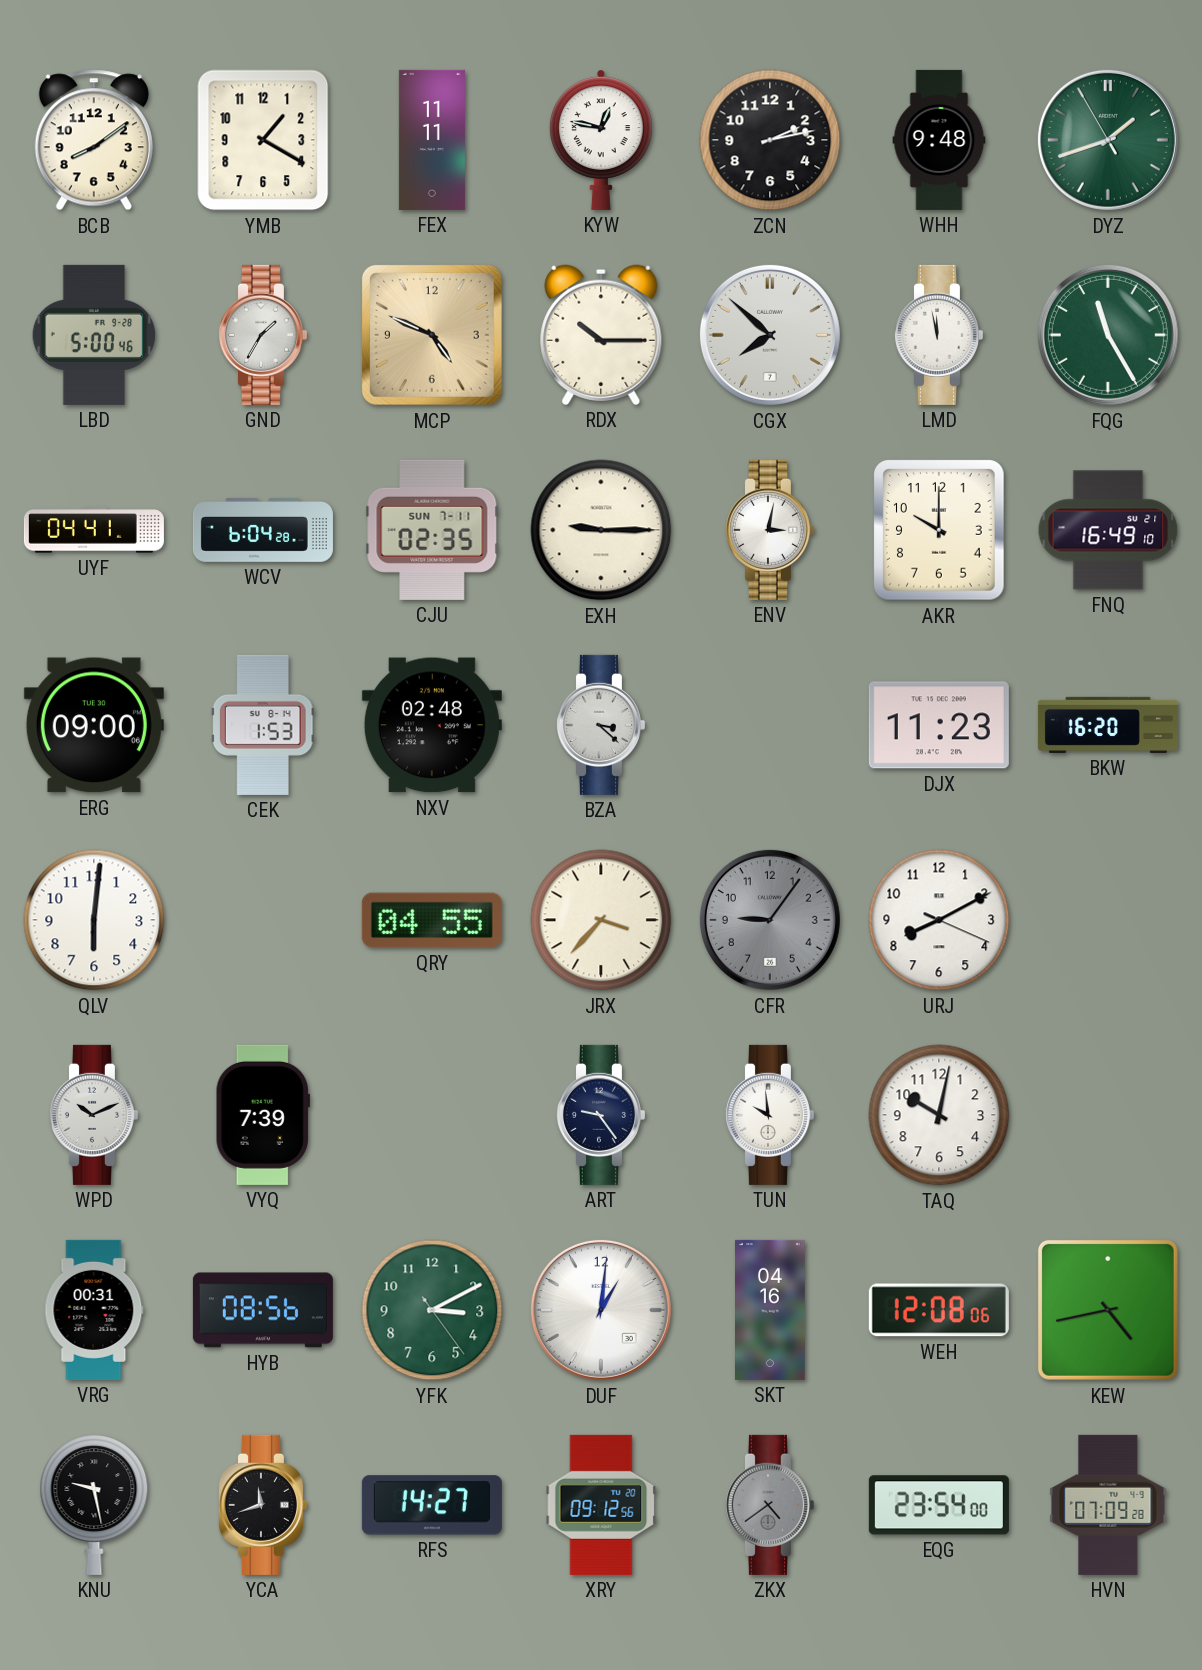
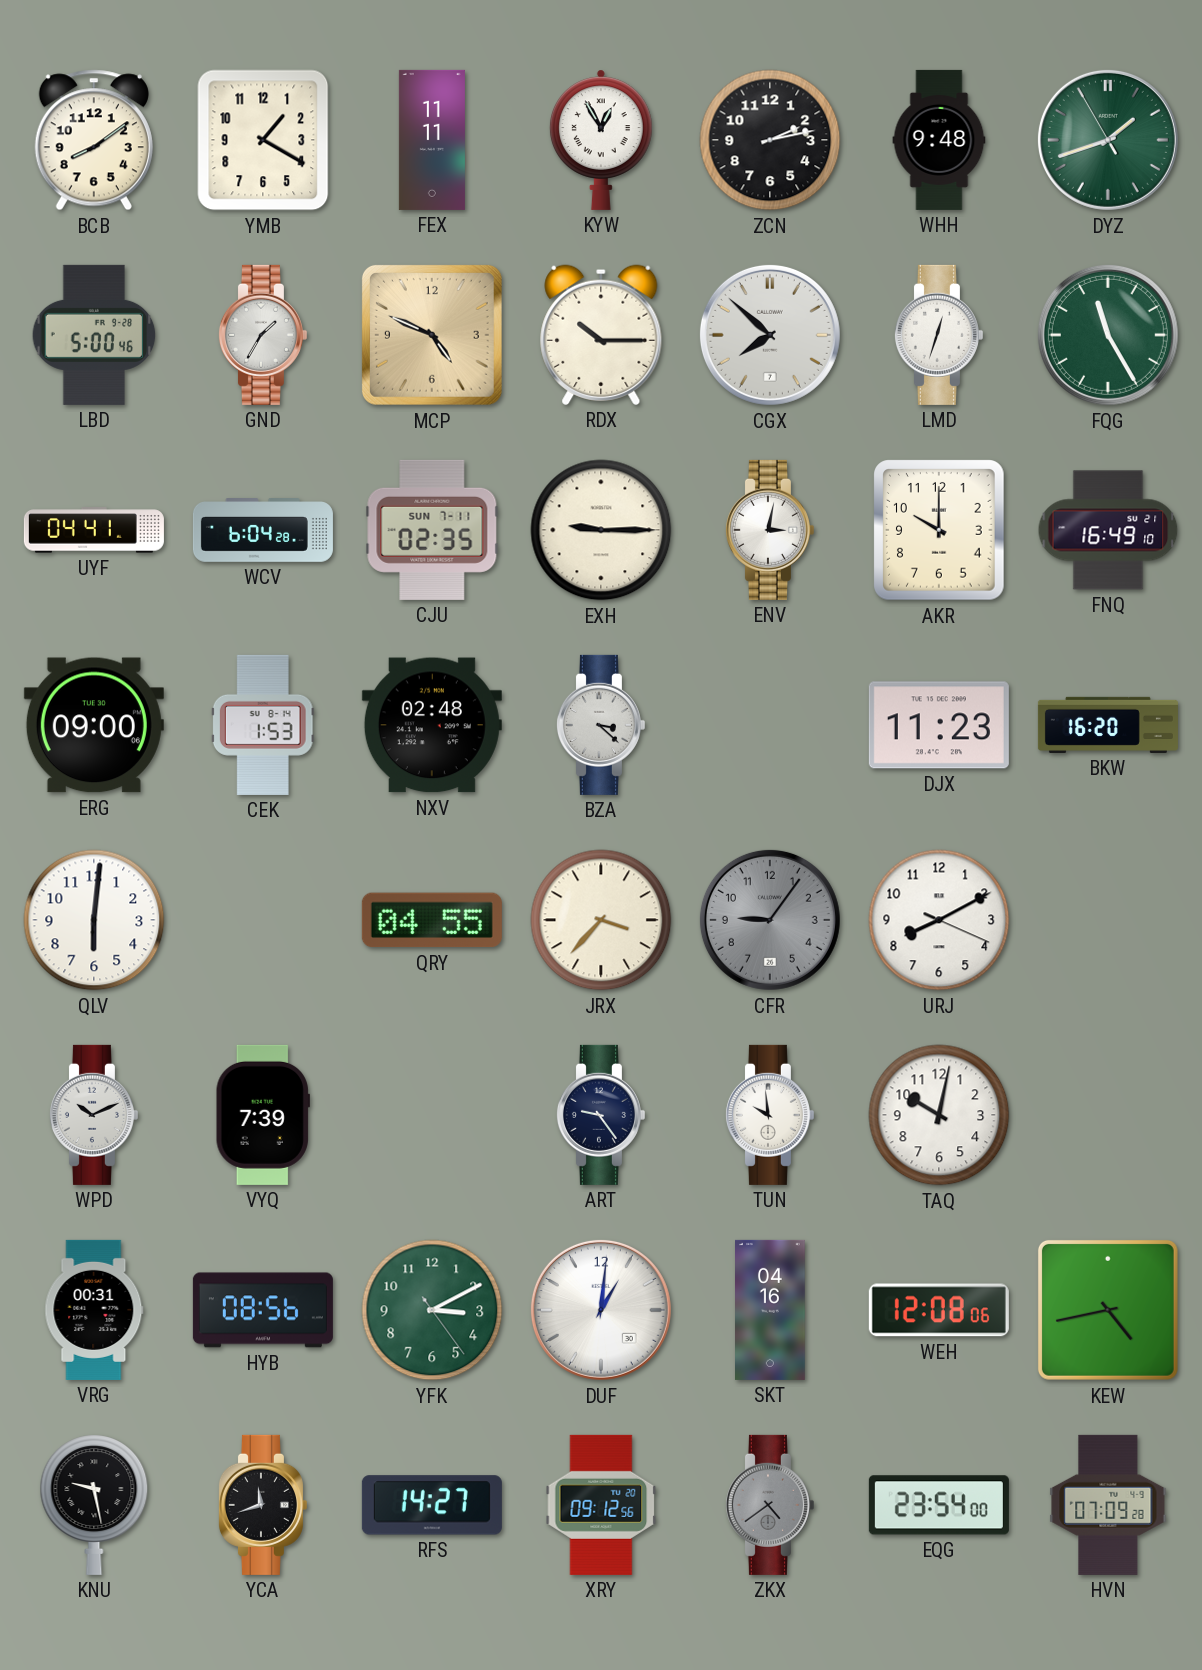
KYW: 12:47 -> 12:55 (601, 140)
LMD: 11:58 -> 12:33 (938, 335)
